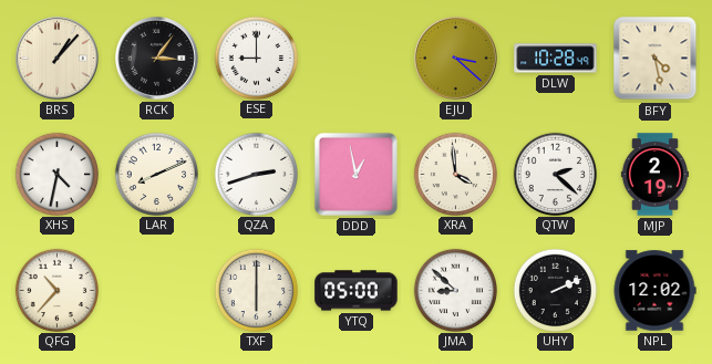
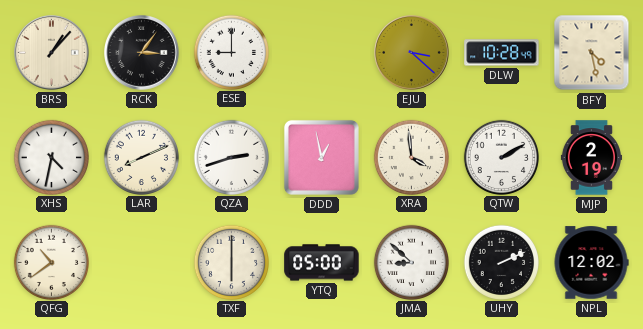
QTW: 2:22 -> 2:10 (501, 157)
QFG: 10:37 -> 10:39 (51, 262)
